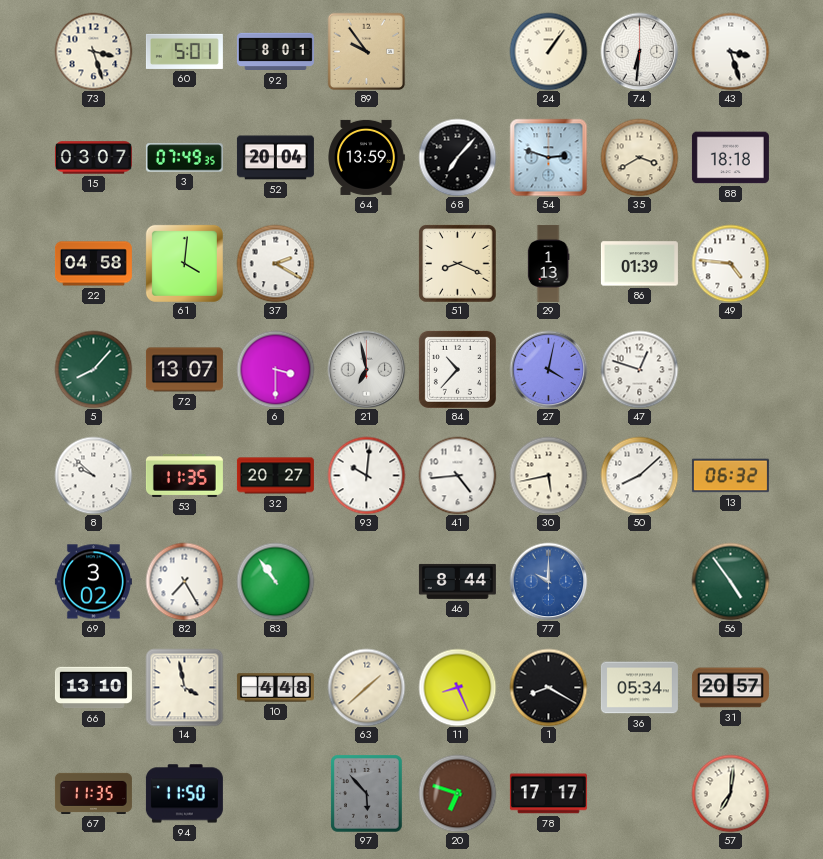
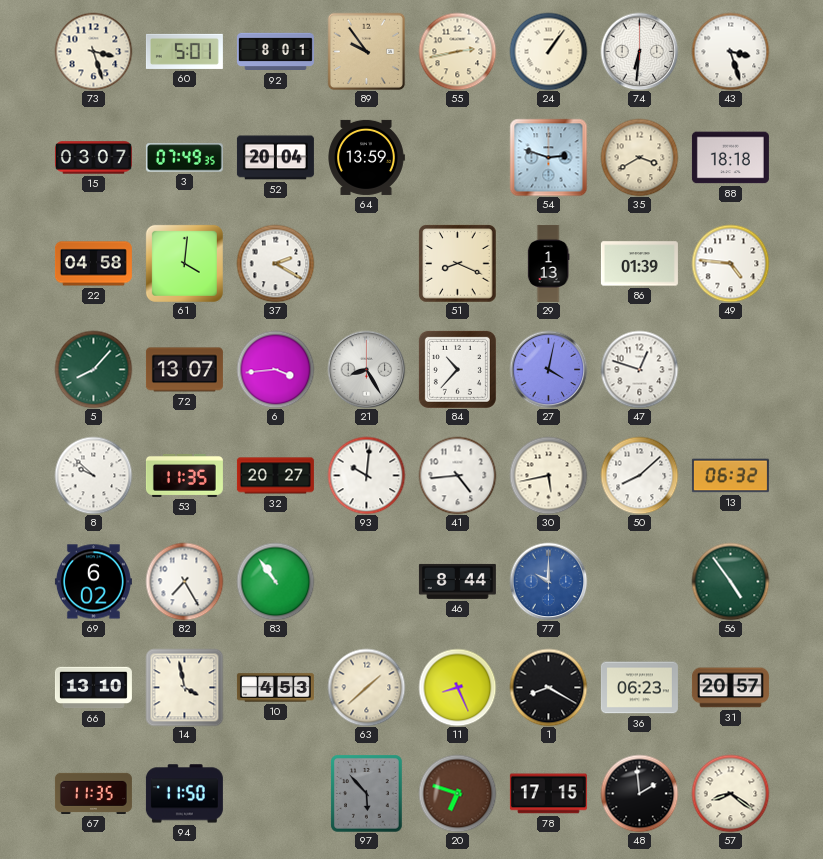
55: none -> 2:43 (457, 51)
68: 7:07 -> none (457, 157)
6: 3:30 -> 3:44 (275, 369)
21: 6:58 -> 8:25 (366, 369)
69: 3:02 -> 6:02 (93, 582)
10: 4:48 -> 4:53 (275, 688)
36: 05:34 -> 06:23 (639, 688)
78: 17:17 -> 17:15 (548, 794)
48: none -> 1:59 (639, 793)
57: 7:01 -> 8:21 (730, 793)
